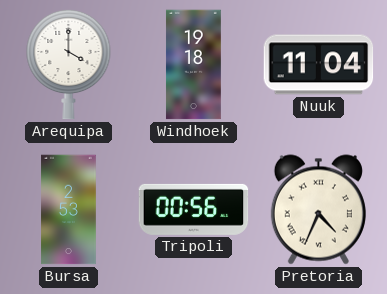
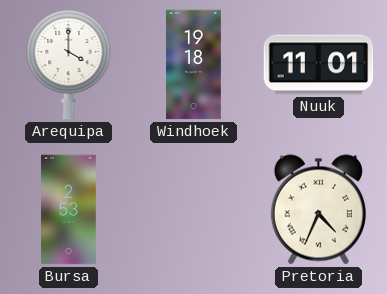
Nuuk: 11:04 -> 11:01 (319, 65)
Tripoli: 00:56 -> none (194, 209)
